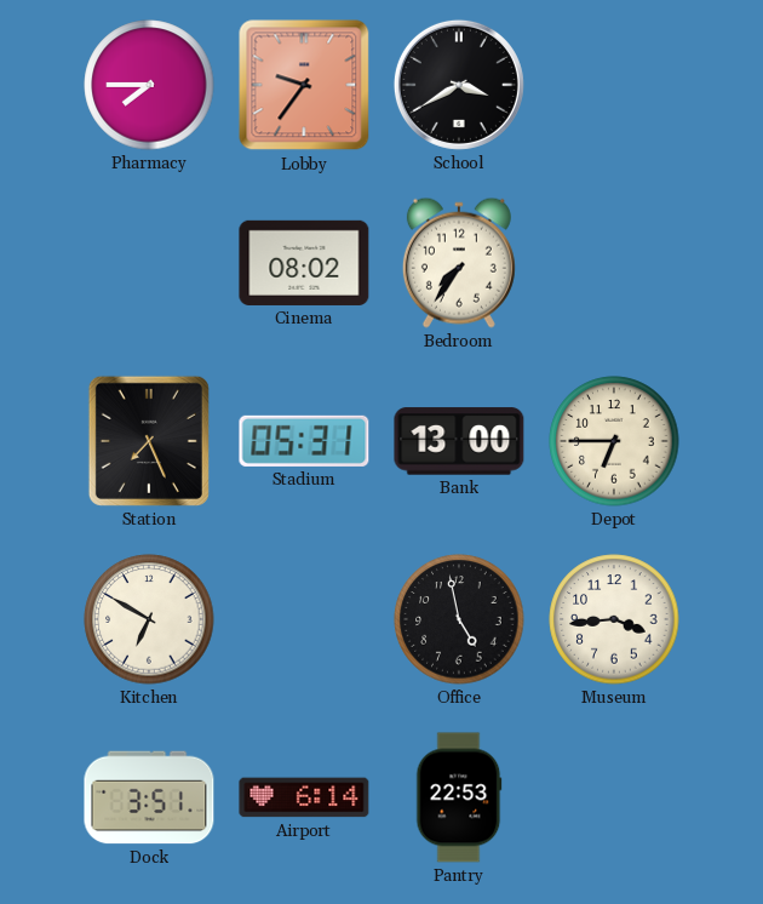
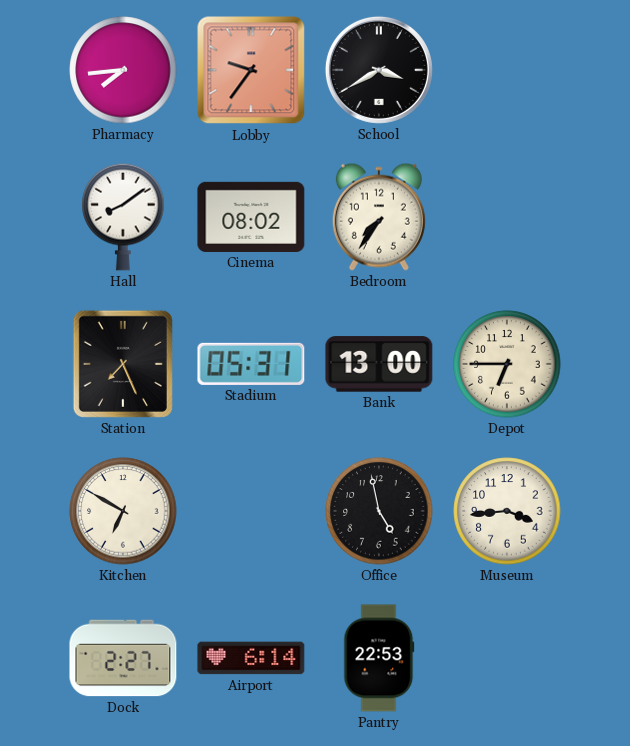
Pharmacy: 7:45 -> 7:44 (123, 70)
Hall: none -> 8:09 (123, 217)
Dock: 3:51 -> 2:27 (123, 658)
